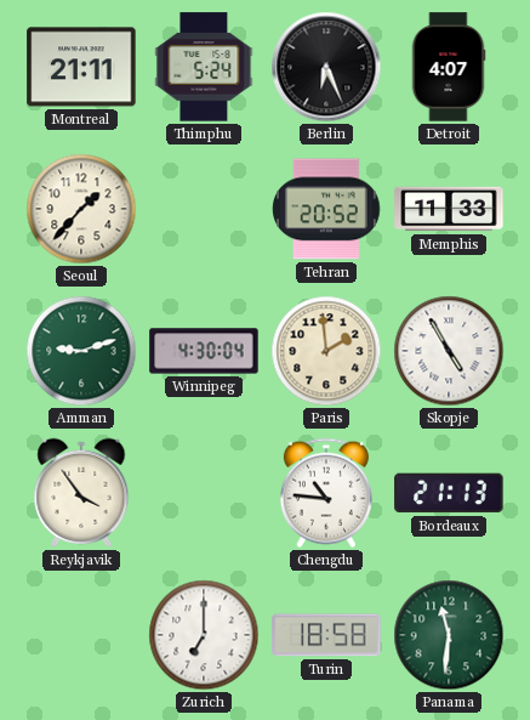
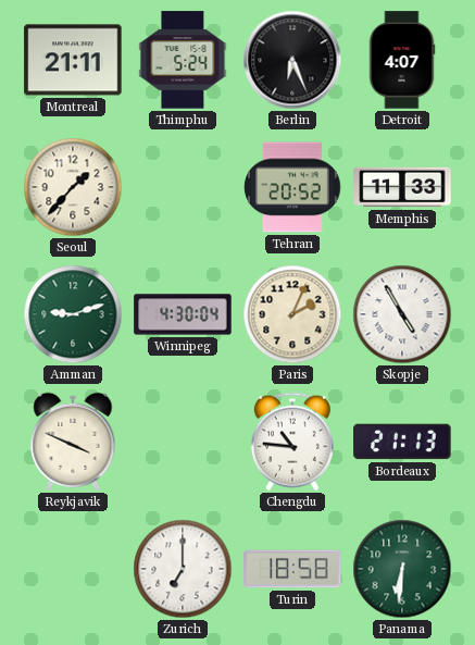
Paris: 1:59 -> 2:04 (292, 314)
Reykjavik: 3:54 -> 3:49 (73, 442)
Panama: 11:31 -> 6:31 (402, 569)
